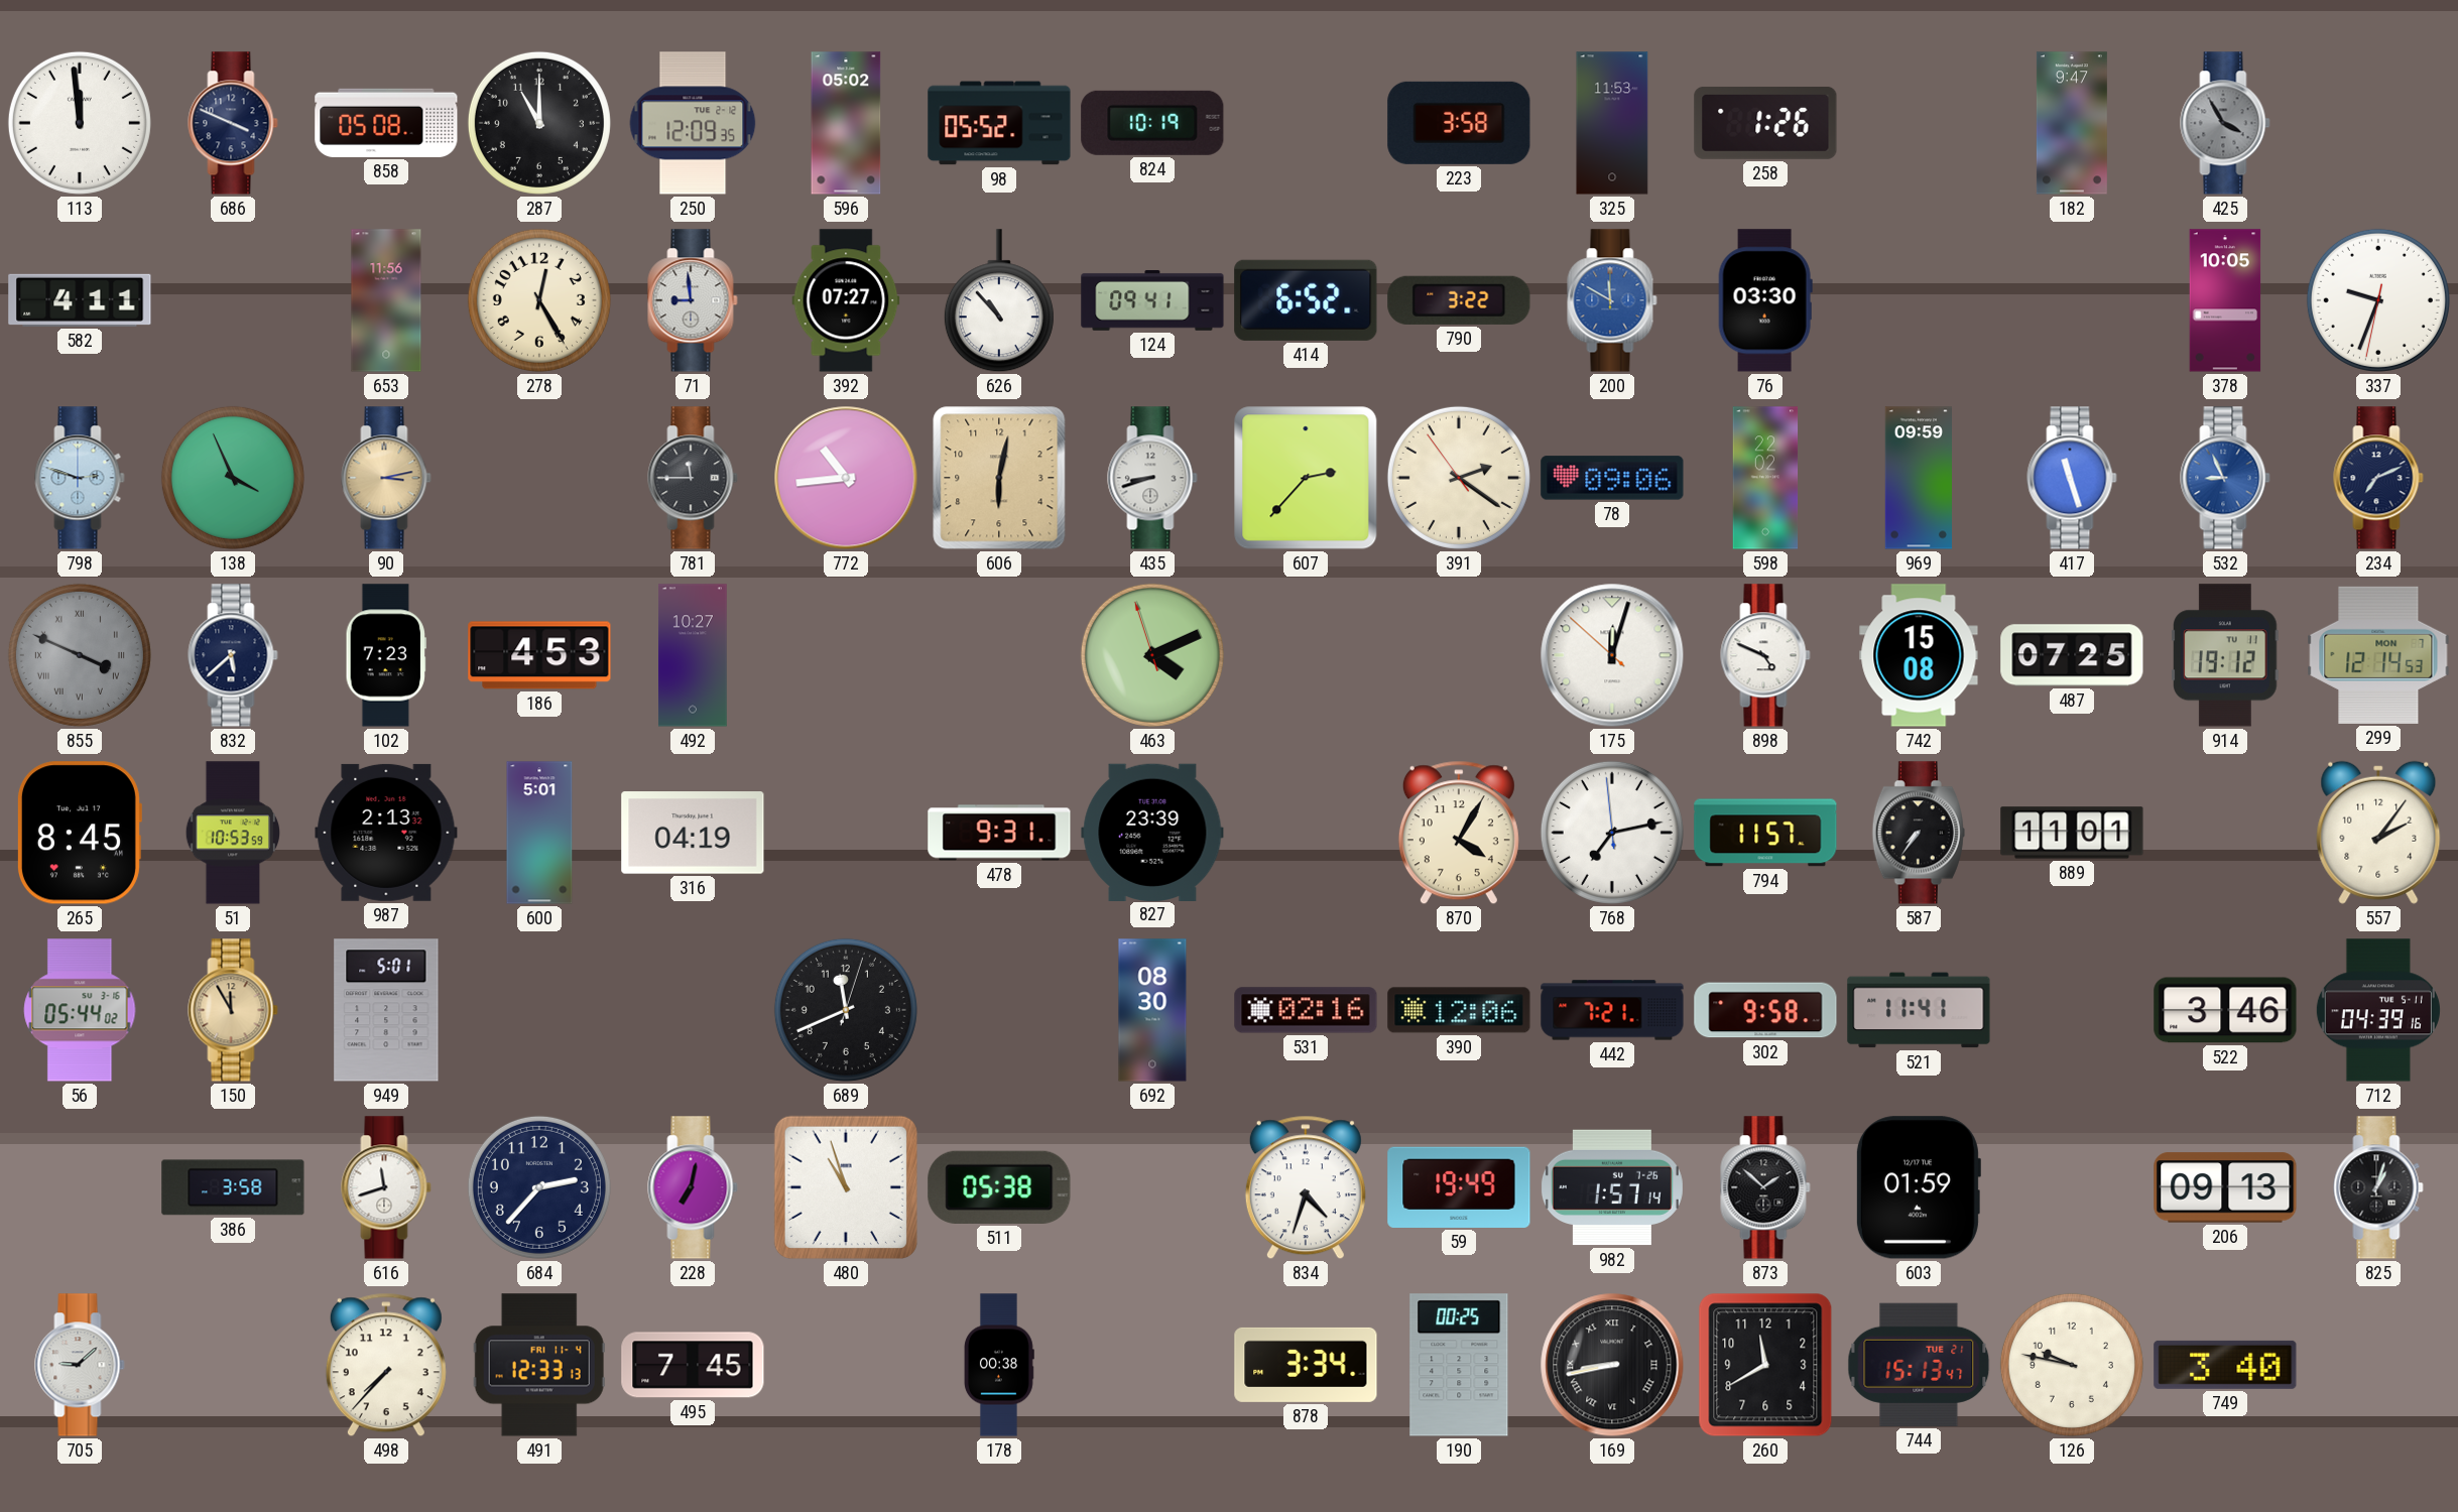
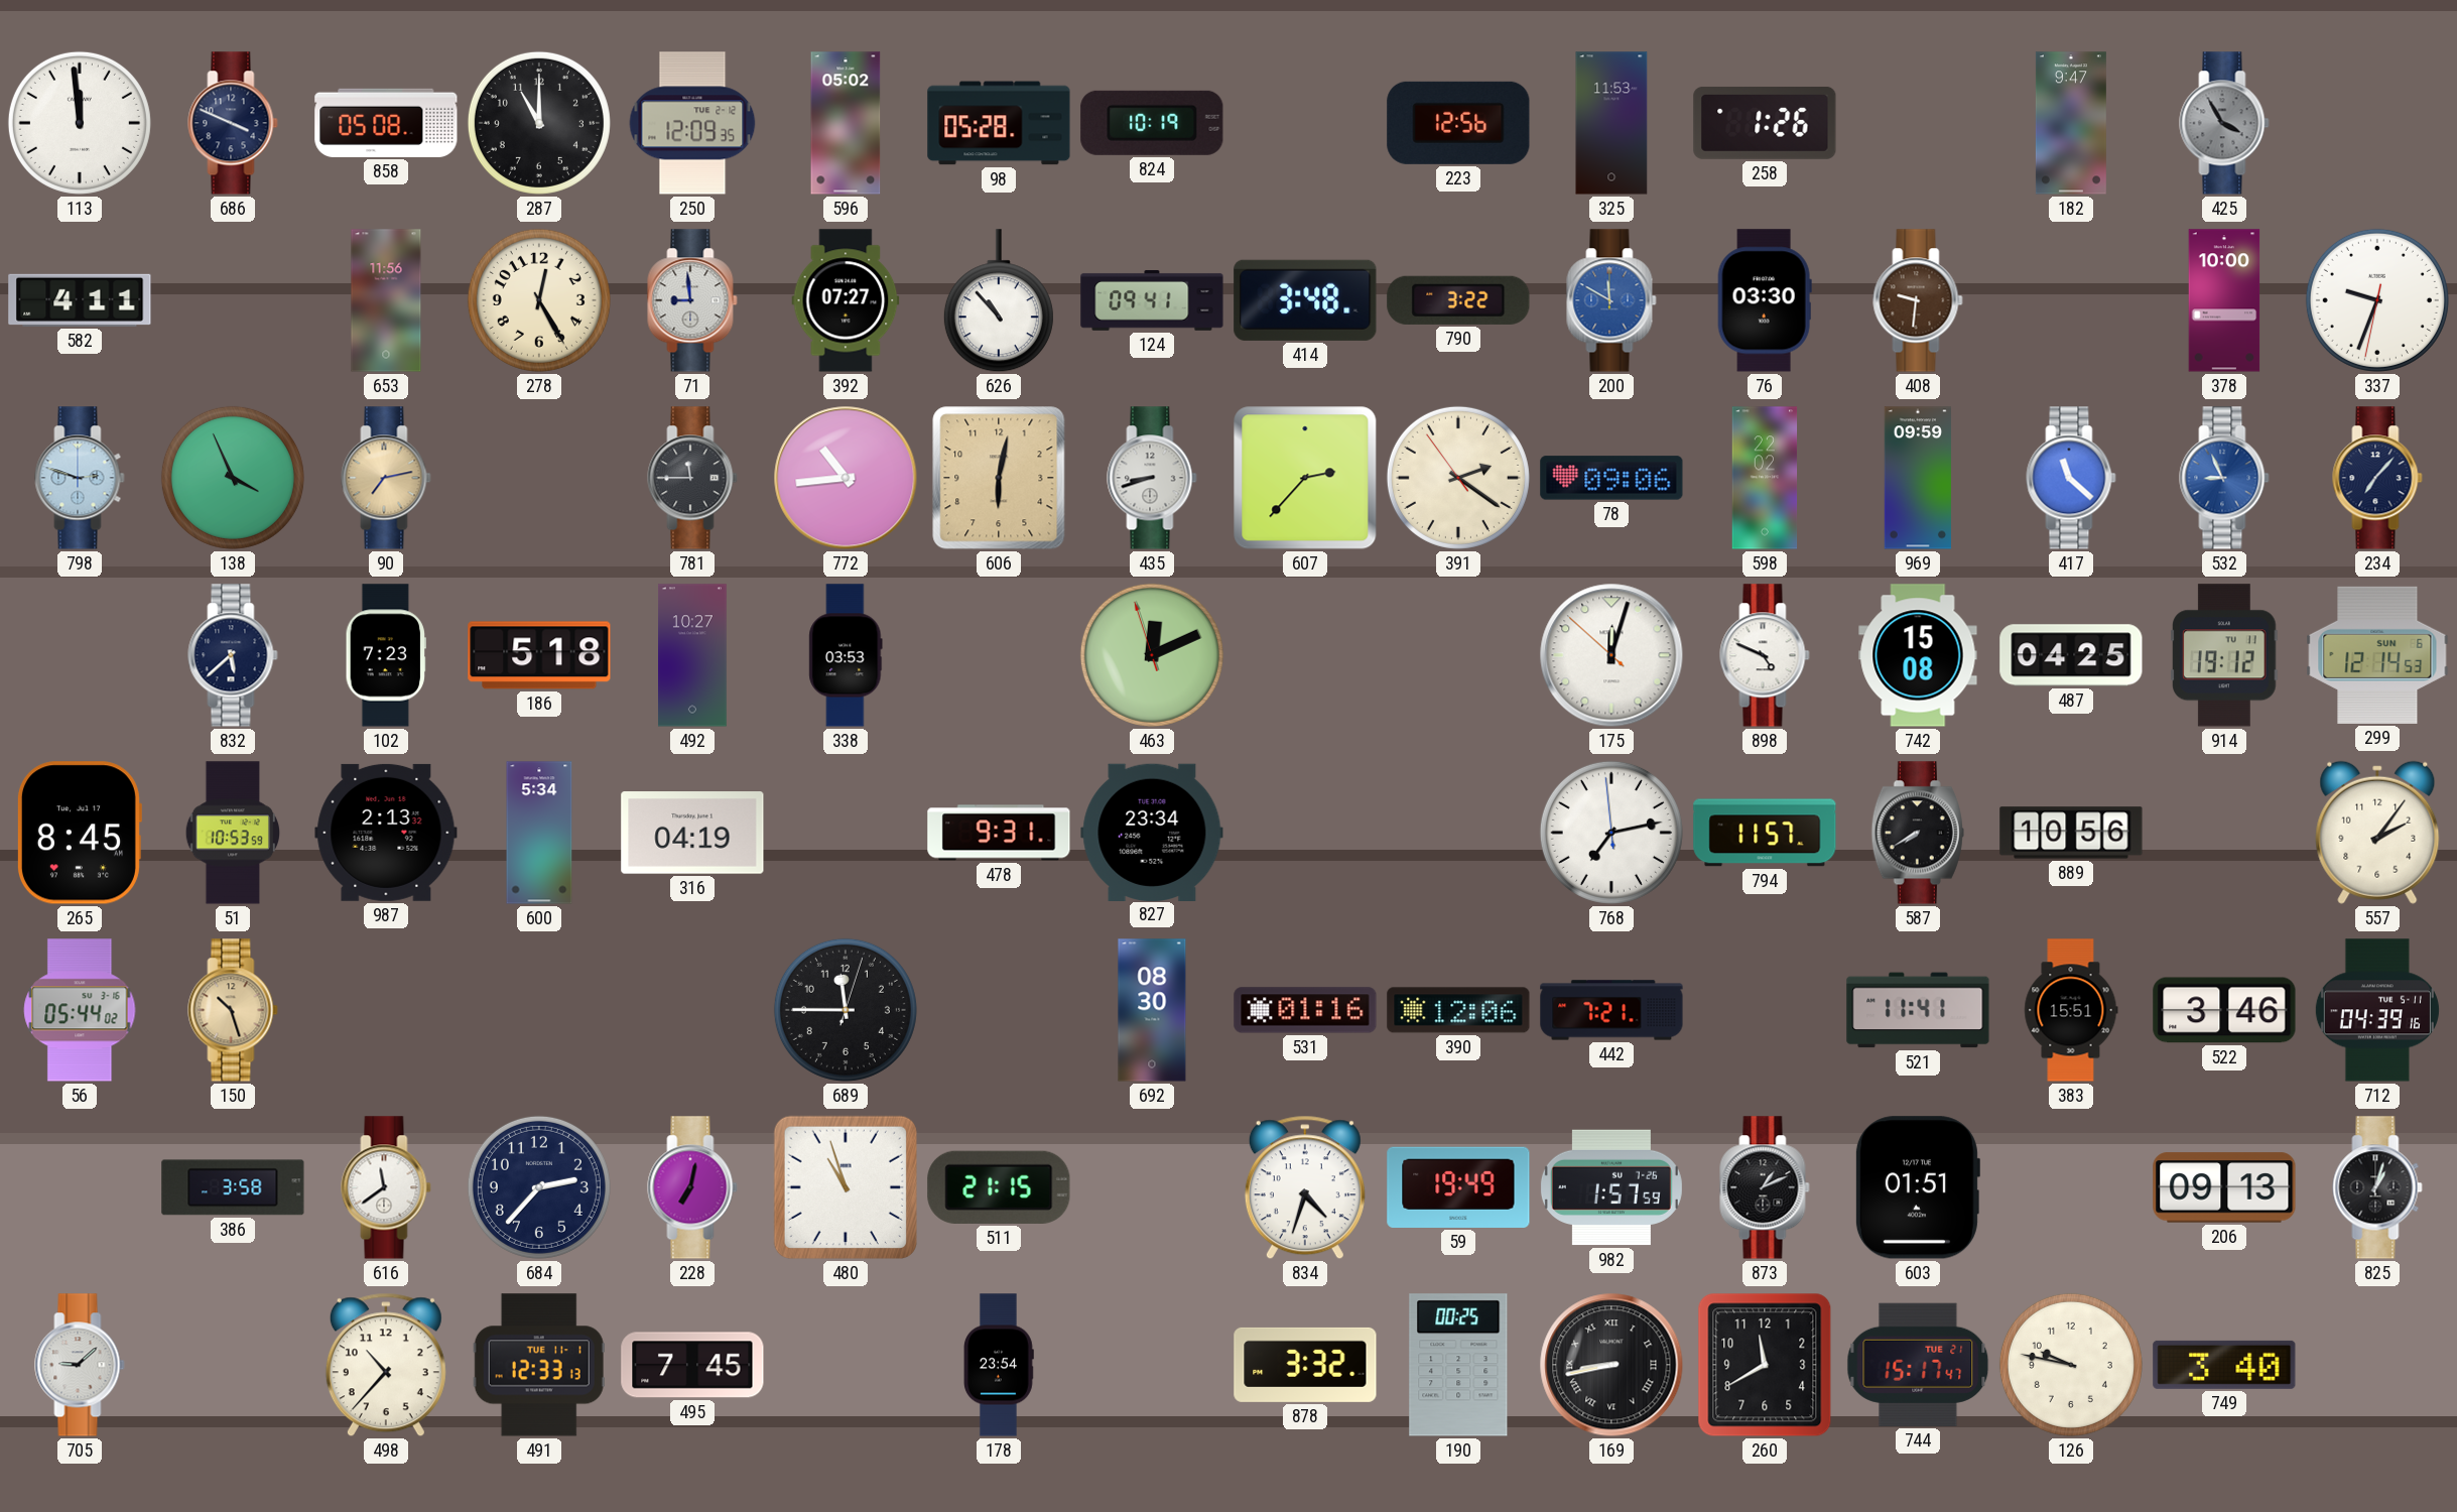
98: 05:52 -> 05:28 (999, 123)
223: 3:58 -> 12:56 (1458, 123)
414: 6:52 -> 3:48 (1305, 300)
408: none -> 9:31 (1918, 300)
378: 10:05 -> 10:00 (2224, 300)
90: 3:13 -> 7:13 (386, 478)
417: 11:27 -> 11:22 (2071, 478)
234: 7:11 -> 7:07 (2377, 478)
855: 3:49 -> none (80, 655)
186: 4:53 -> 5:18 (539, 655)
338: none -> 03:53 (846, 655)
463: 4:10 -> 12:10 (1152, 655)
487: 07:25 -> 04:25 (2071, 655)
299 date: MON 7 -> SUN 6 (2377, 655)
600: 5:01 -> 5:34 (539, 833)
827: 23:39 -> 23:34 (1152, 832)
870: 4:05 -> none (1459, 833)
587: 7:36 -> 7:40 (1918, 833)
889: 11:01 -> 10:56 (2071, 833)
150: 11:55 -> 10:27 (233, 1010)
949: 5:01 -> none (386, 1010)
689: 11:41 -> 11:45 (846, 1010)
531: 02:16 -> 01:16 (1305, 1010)
302: 9:58 -> none (1765, 1010)
383: none -> 15:51 (2071, 1010)
616: 11:42 -> 11:39 (386, 1187)
511: 05:38 -> 21:15 (999, 1187)
982: 1:57:14 -> 1:57:59 (1611, 1187)
873: 1:52 -> 1:11 (1765, 1187)
603: 01:59 -> 01:51 (1917, 1187)
498: 7:37 -> 10:37 (386, 1365)
491 date: FRI 11-4 -> TUE 11-1 (539, 1365)
178: 00:38 -> 23:54 (999, 1365)
878: 3:34 -> 3:32 (1305, 1365)
744: 15:13 -> 15:17 (1918, 1365)
